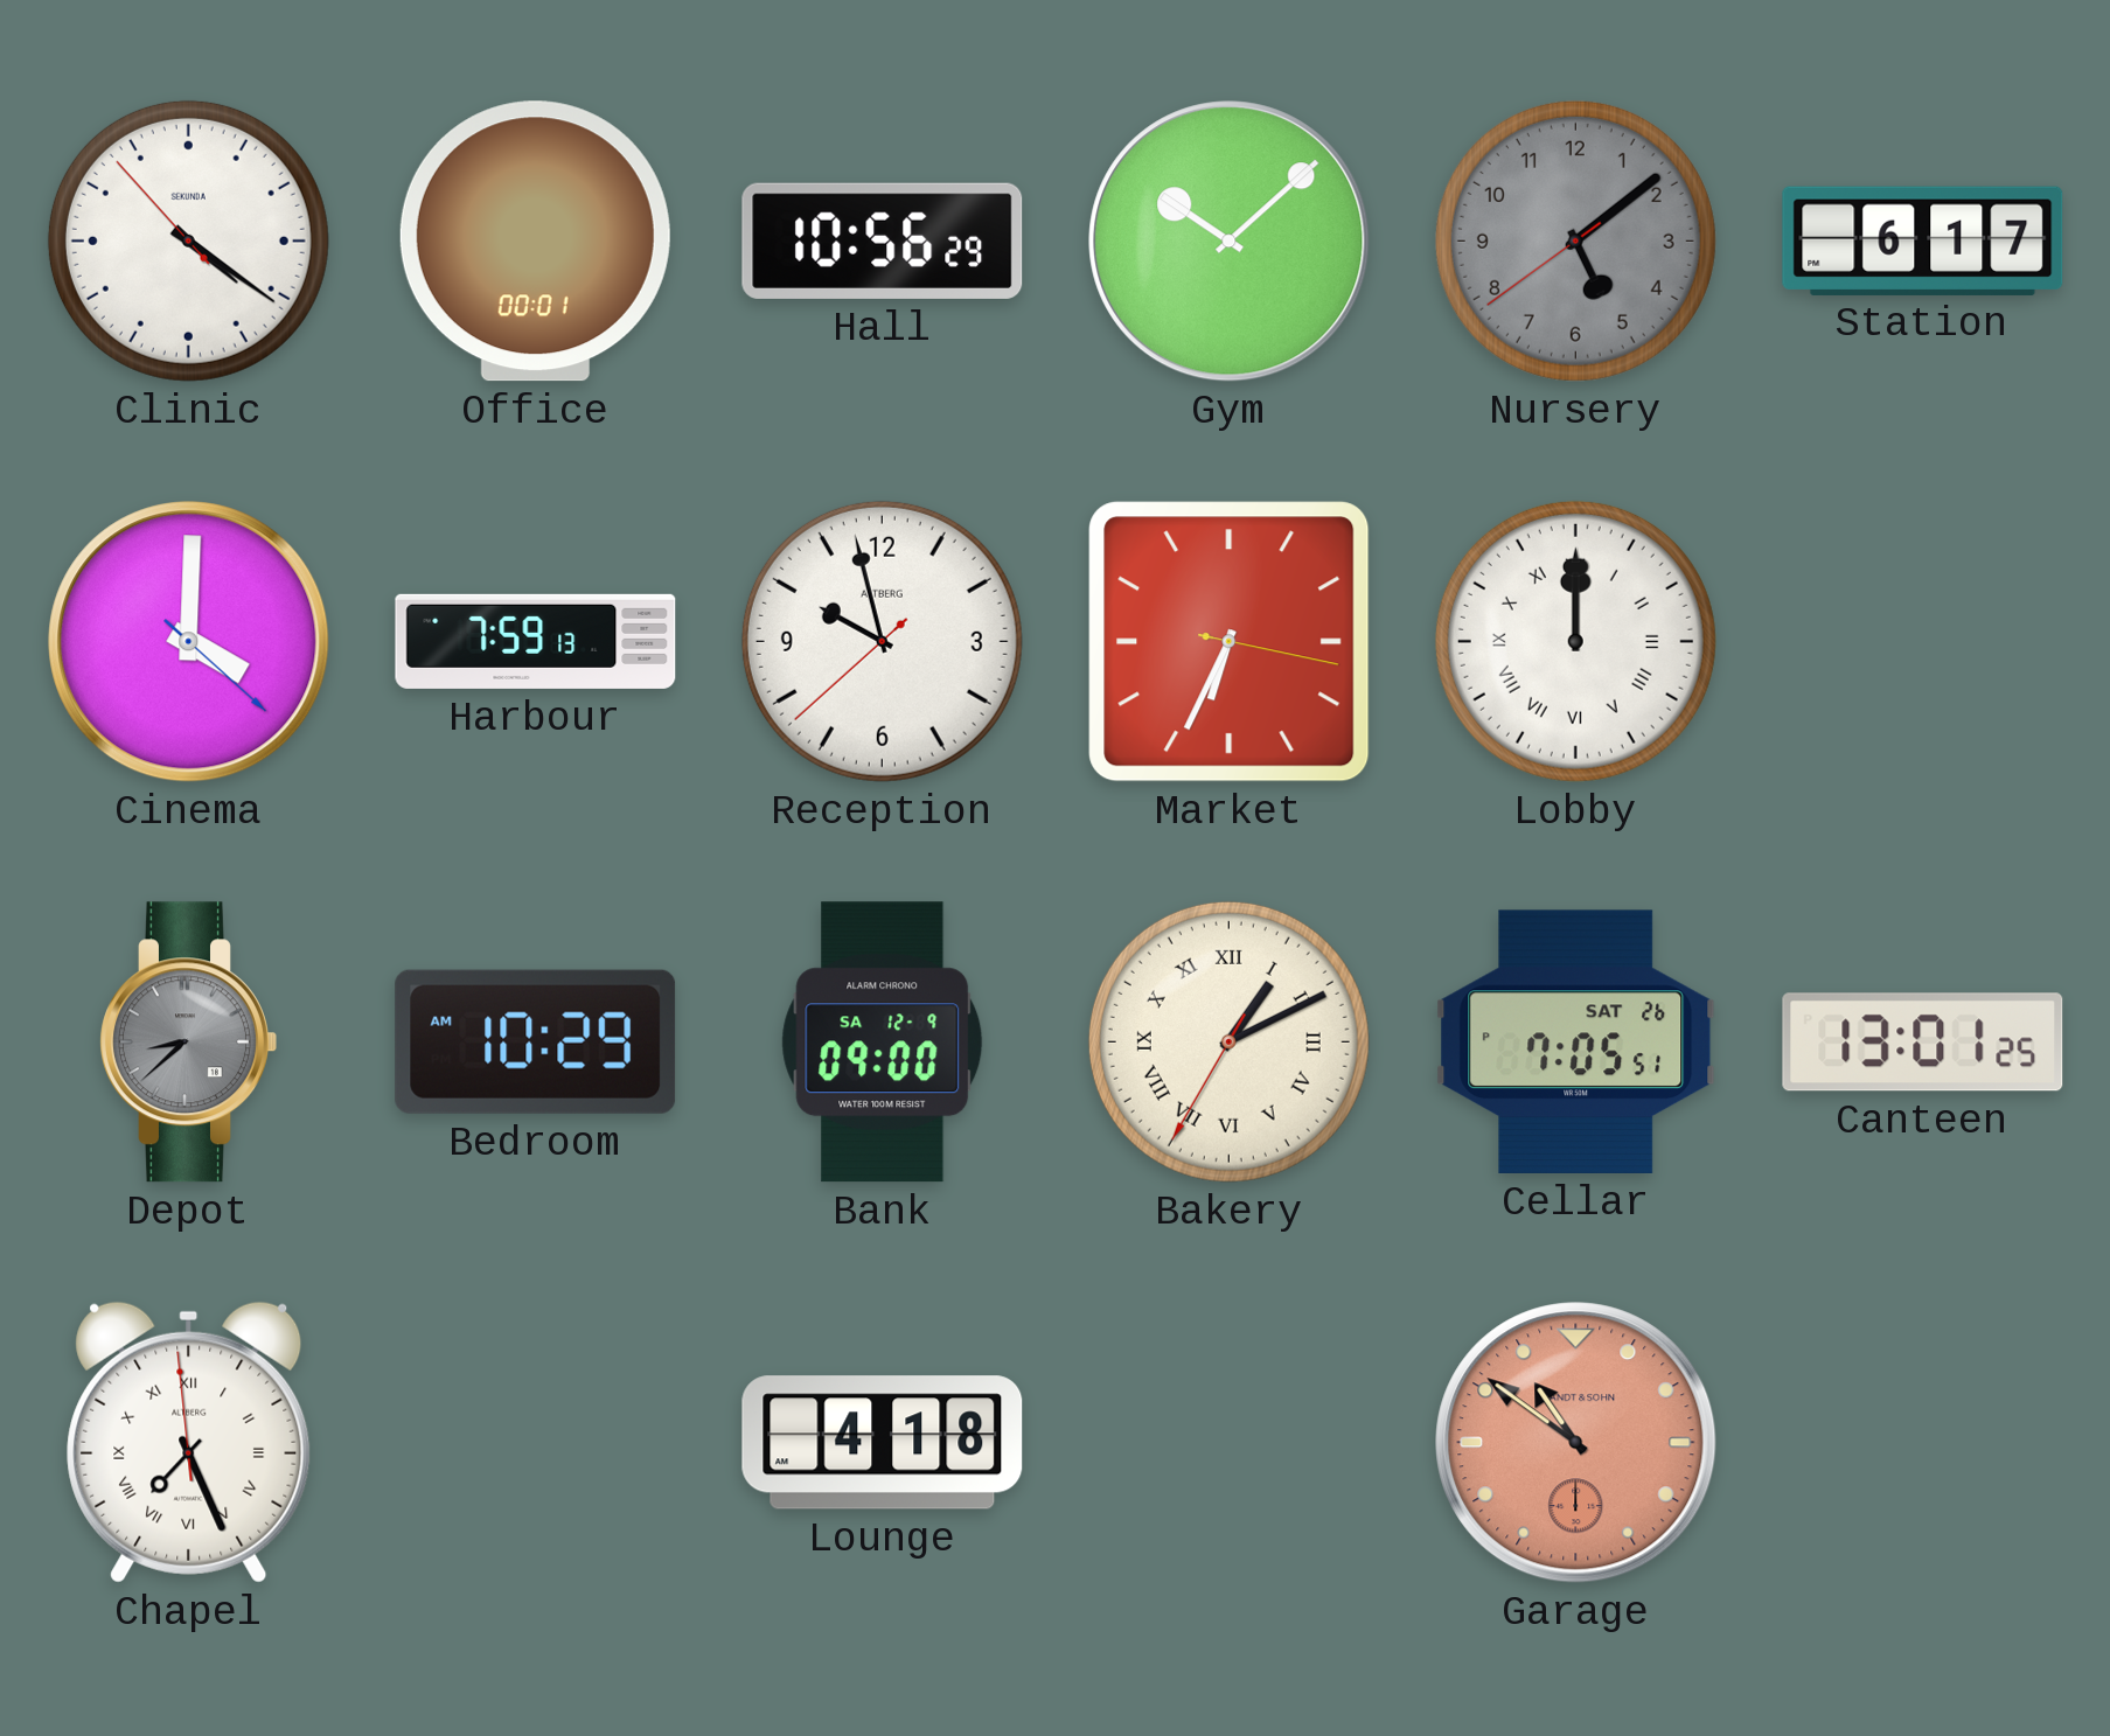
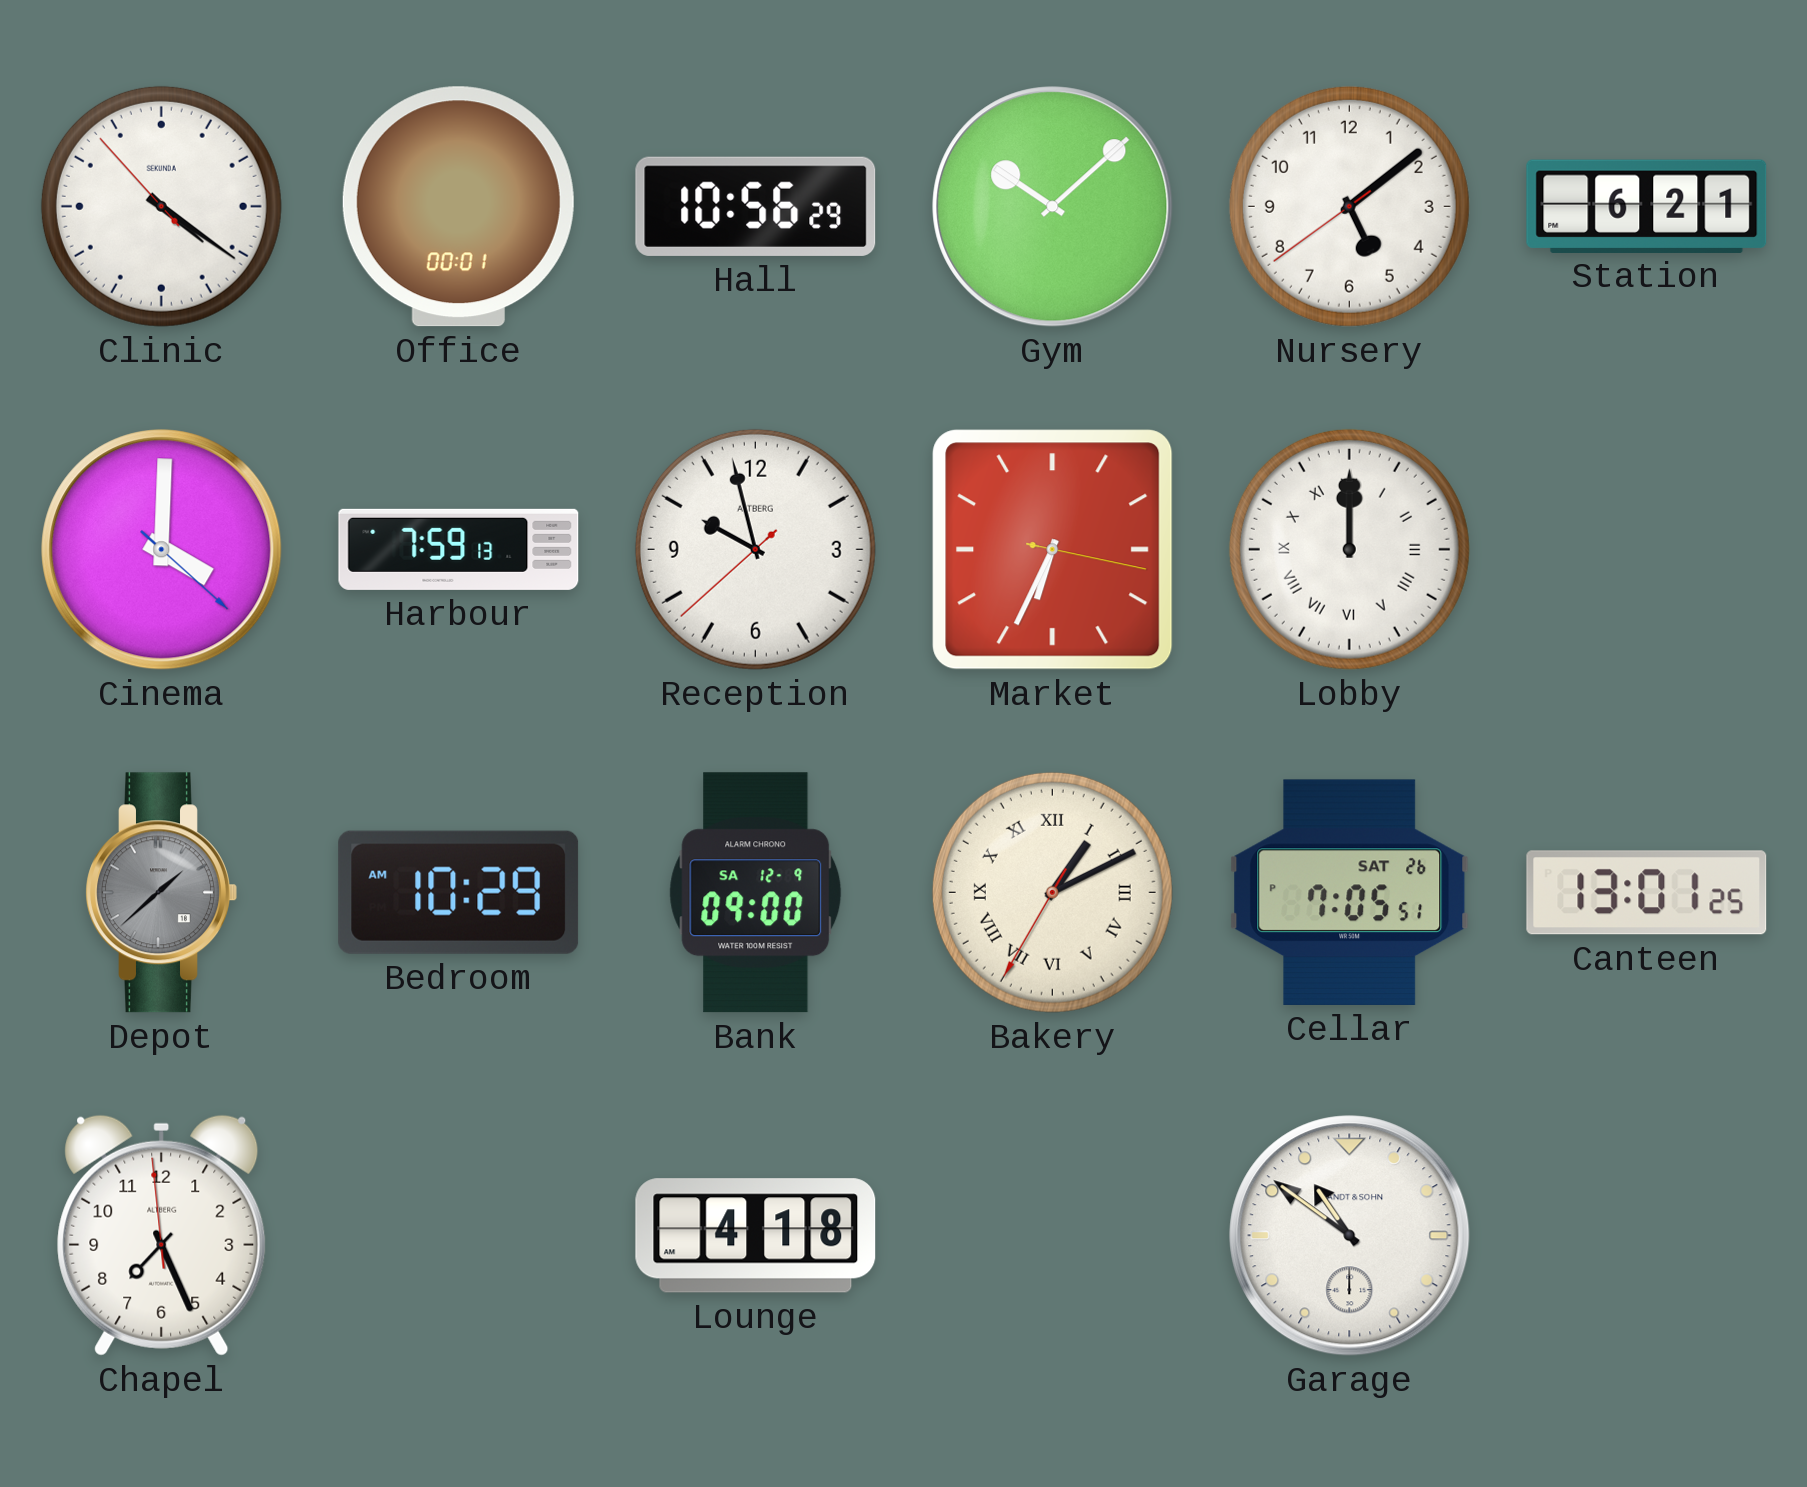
Nursery dial: grey -> white (1349, 206)
Station: 6:17 -> 6:21 (1647, 206)
Depot: 8:38 -> 1:38 (161, 893)
Chapel numerals: Roman -> Arabic (162, 1235)
Garage dial: salmon -> white (1350, 1236)
